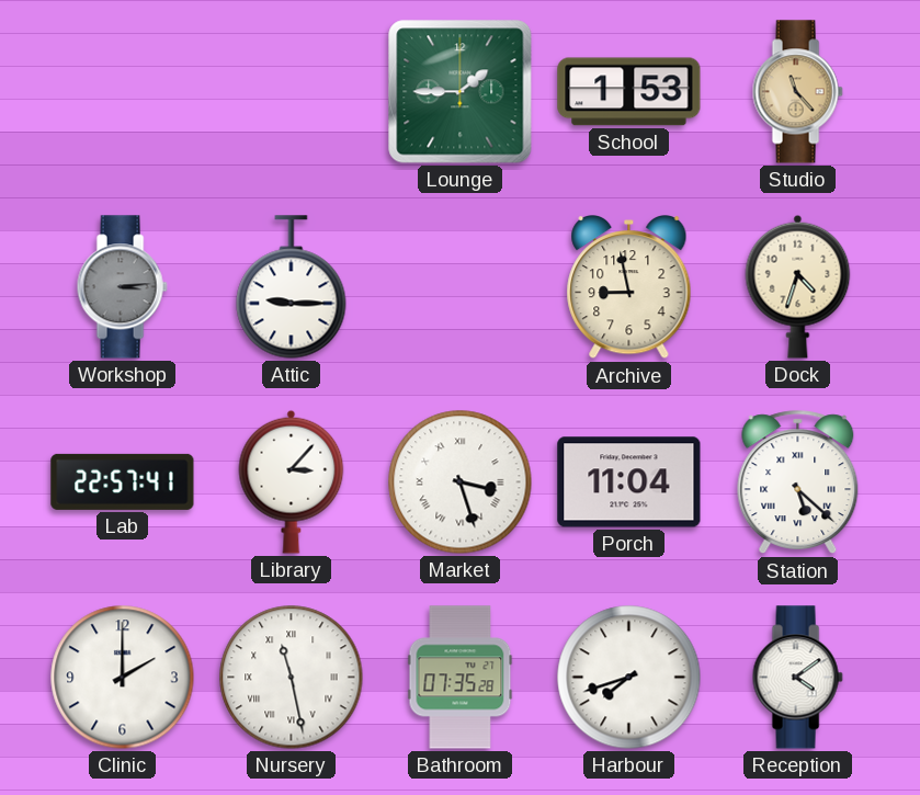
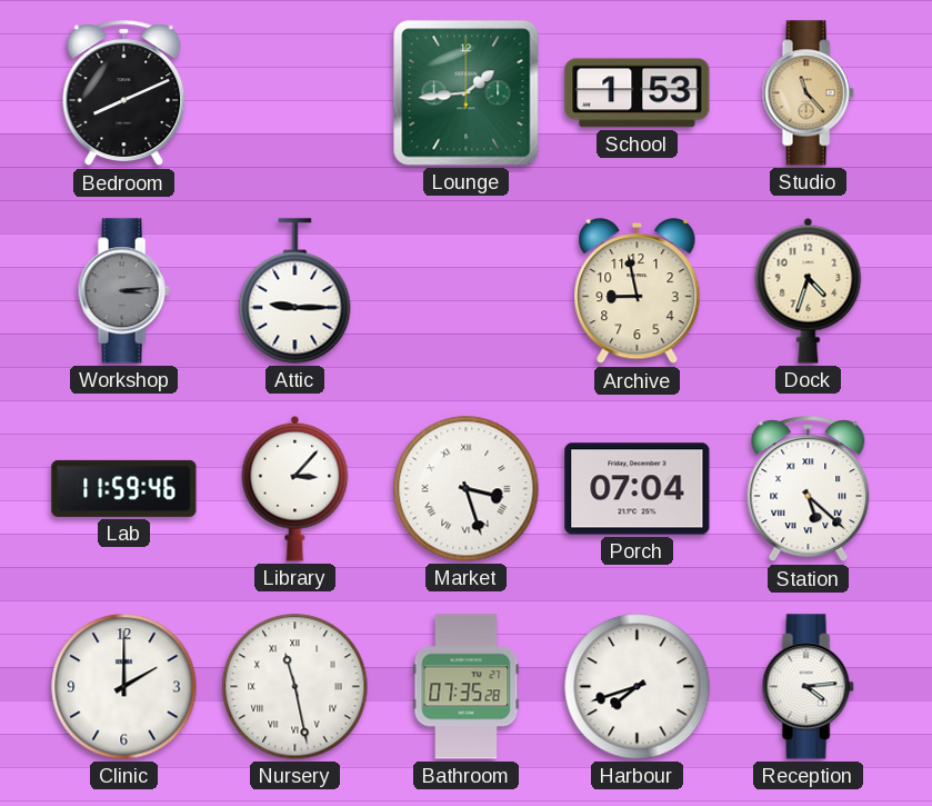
Bedroom: none -> 8:11 (124, 93)
Lounge: 1:45 -> 1:44 (467, 93)
Lab: 22:57 -> 11:59 (124, 488)
Porch: 11:04 -> 07:04 (638, 489)
Reception: 4:09 -> 4:14 (808, 687)
